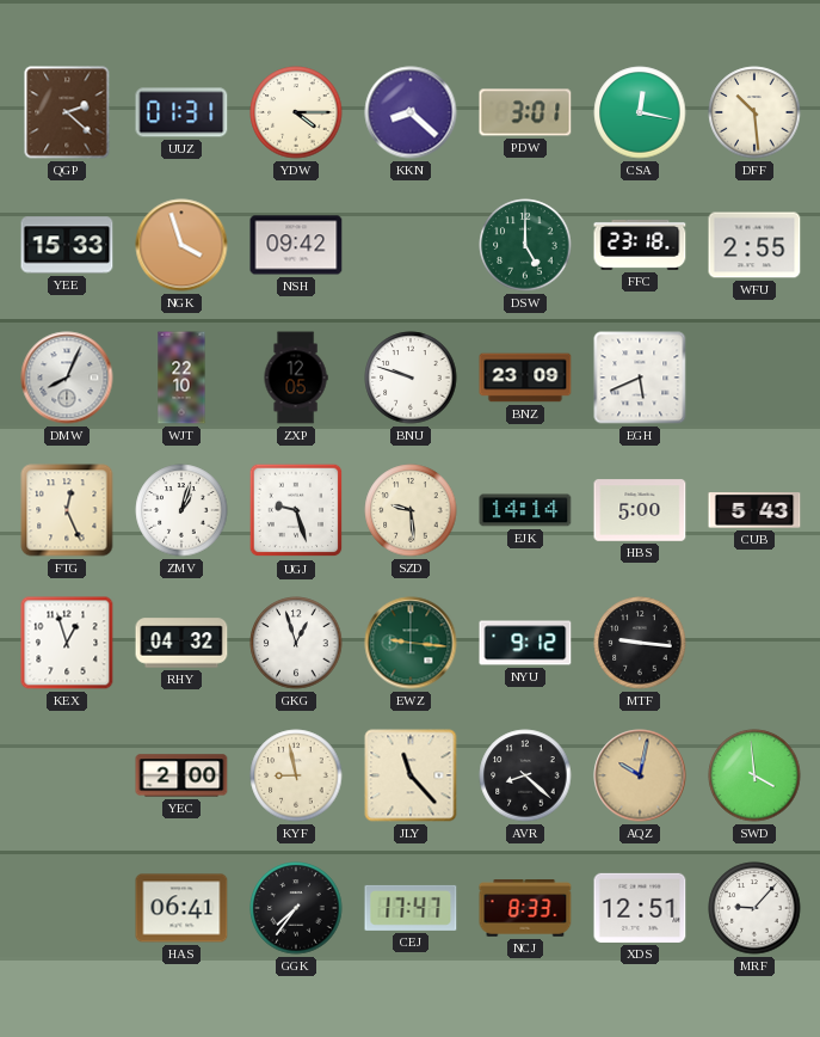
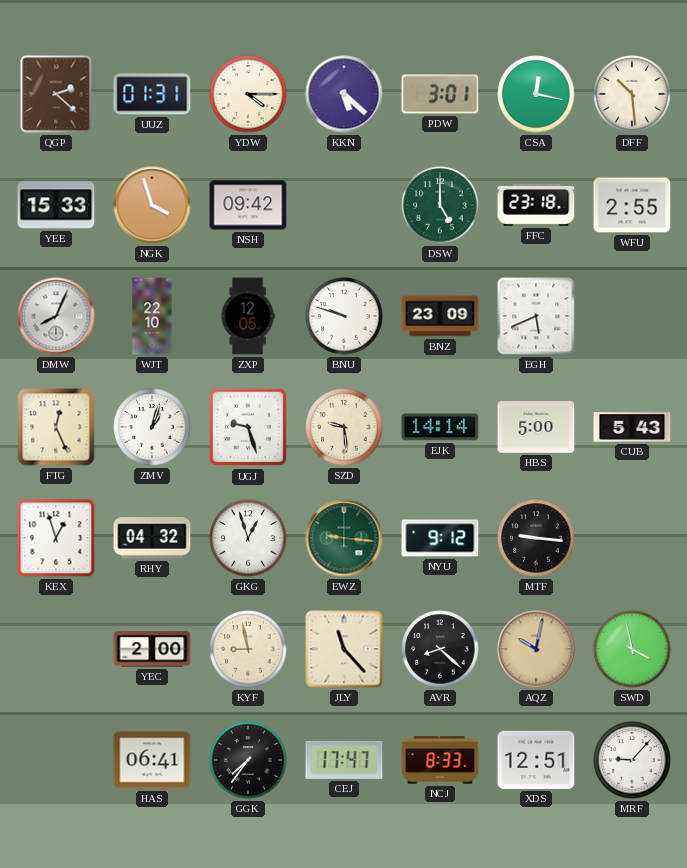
KKN: 8:22 -> 5:22 (344, 94)
SWD: 3:59 -> 3:58 (632, 649)
